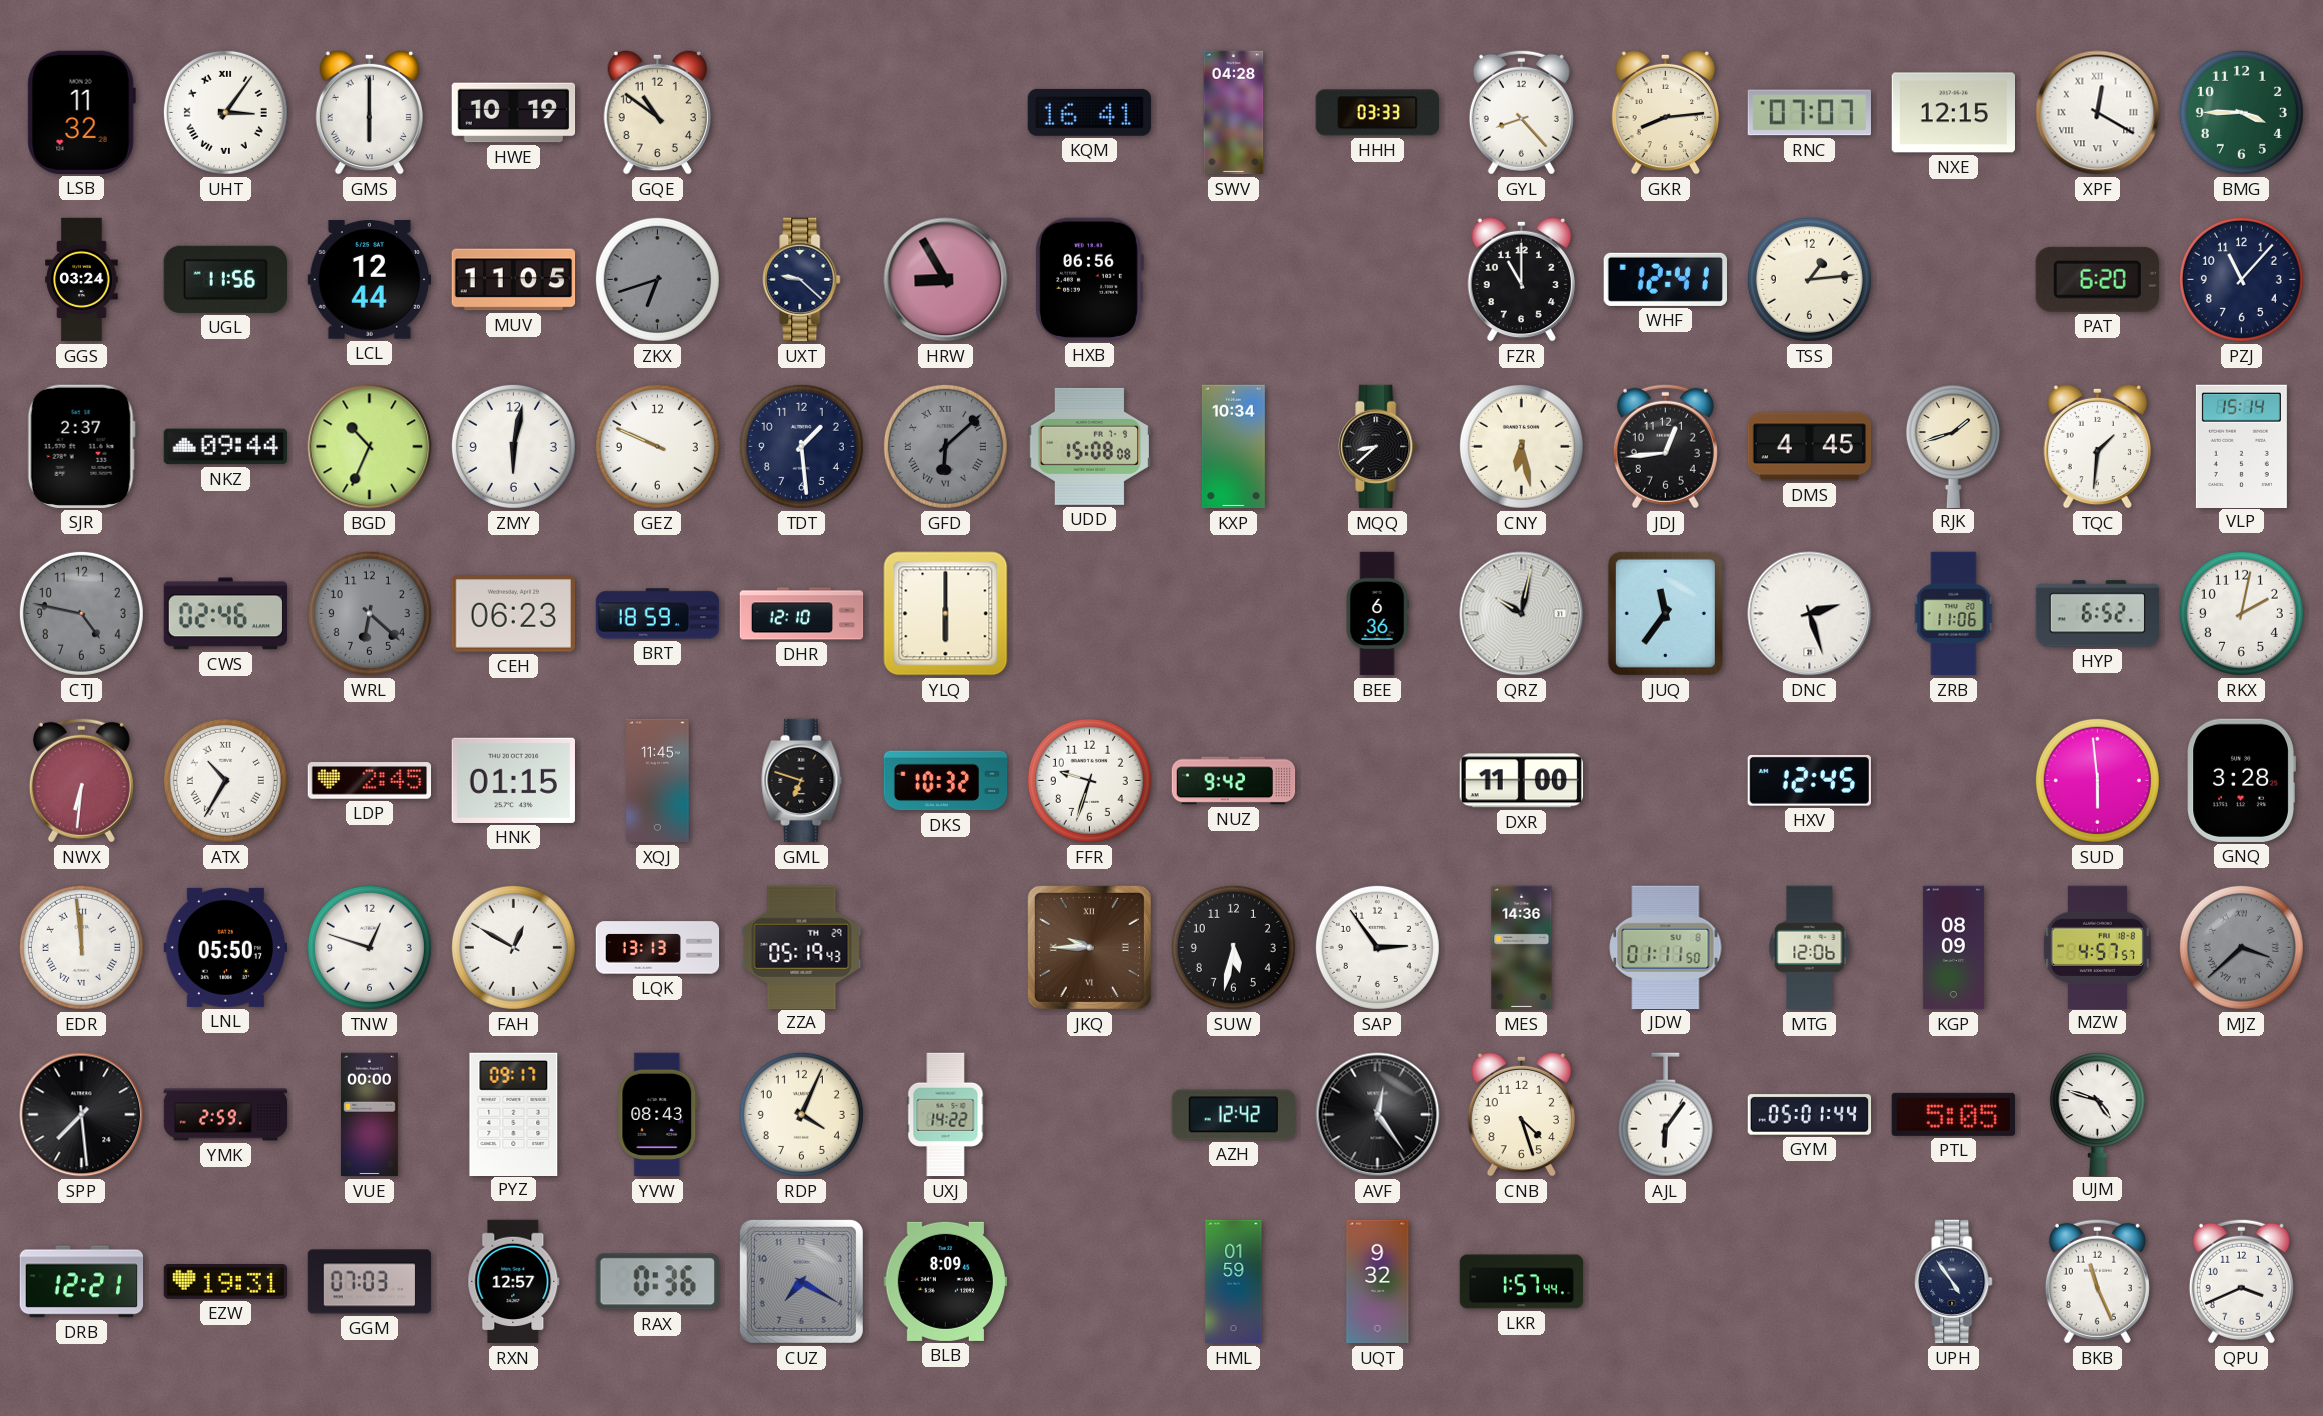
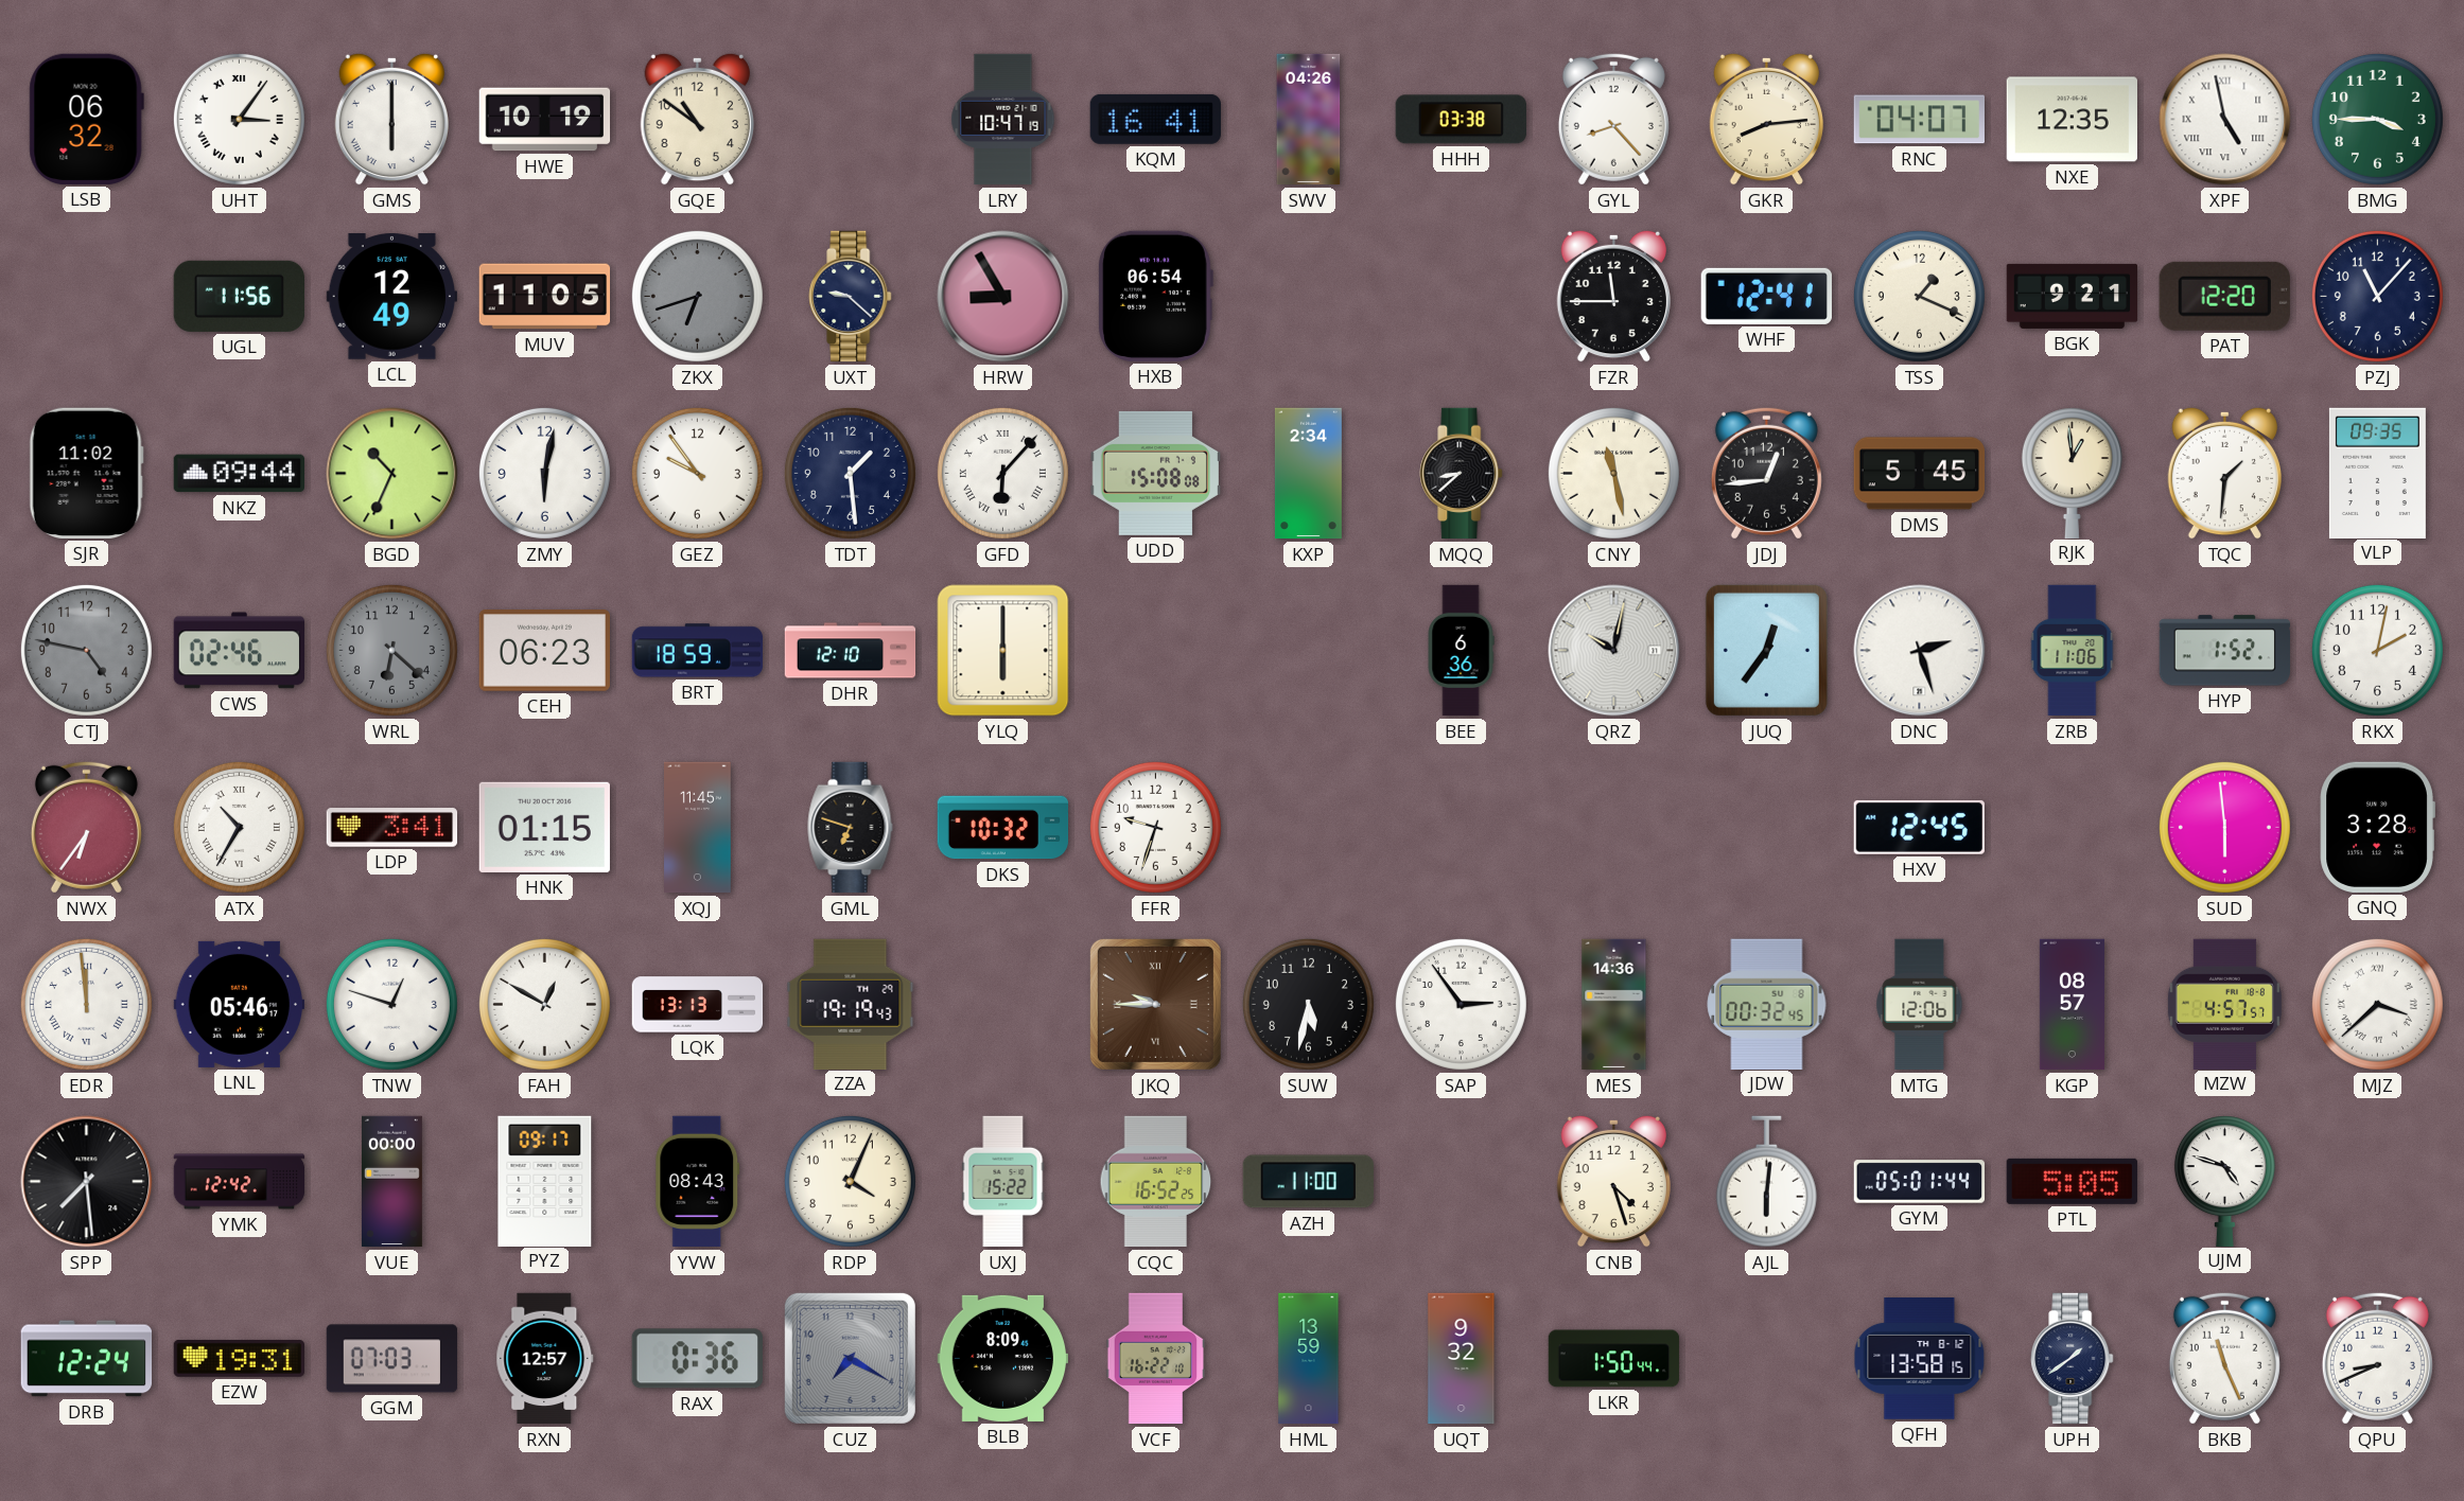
LSB: 11:32 -> 06:32 (86, 119)
LRY: none -> 10:47 (1003, 120)
SWV: 04:28 -> 04:26 (1309, 120)
HHH: 03:33 -> 03:38 (1461, 120)
RNC: 07:07 -> 04:07 (1919, 120)
NXE: 12:15 -> 12:35 (2072, 120)
XPF: 12:20 -> 4:58 (2225, 120)
GGS: 03:24 -> none (82, 280)
LCL: 12:44 -> 12:49 (391, 297)
HXB: 06:56 -> 06:54 (1155, 296)
FZR: 11:00 -> 11:45 (1613, 296)
TSS: 1:14 -> 1:19 (1919, 296)
BGK: none -> 9:21 (2073, 296)
PAT: 6:20 -> 12:20 (2224, 296)
SJR: 2:37 -> 11:02 (86, 473)
GEZ: 9:49 -> 9:54 (697, 473)
GFD: 6:08 -> 6:07 (1002, 473)
GFD dial: grey -> white (1002, 473)
KXP: 10:34 -> 2:34 (1308, 474)
CNY: 6:28 -> 11:28 (1613, 473)
DMS: 4:45 -> 5:45 (1920, 474)
RJK: 1:42 -> 12:59 (2072, 473)
VLP: 15:14 -> 09:35 (2377, 473)
JUQ: 11:36 -> 12:36 (1766, 650)
HYP: 6:52 -> 1:52 (2224, 651)
NWX: 6:31 -> 6:36 (86, 827)
LDP: 2:45 -> 3:41 (392, 828)
NUZ: 9:42 -> none (1234, 781)
DXR: 11:00 -> none (1521, 781)
LNL: 05:50 -> 05:46 (239, 1004)
ZZA: 05:19 -> 19:19 (851, 1004)
JDW: 01:11 -> 00:32 (1767, 1004)
KGP: 08:09 -> 08:57 (2072, 1005)
MJZ dial: grey -> white (2377, 1004)
YMK: 2:59 -> 12:42 (240, 1182)
UXJ: 14:22 -> 15:22 (1003, 1182)
CQC: none -> 16:52 (1156, 1182)
AZH: 12:42 -> 11:00 (1308, 1182)
AVF: 12:24 -> none (1378, 1115)
AJL: 6:06 -> 6:01 (1766, 1182)
DRB: 12:21 -> 12:24 (87, 1359)
VCF: none -> 16:22 (1156, 1359)
HML: 01:59 -> 13:59 (1309, 1359)
LKR: 1:57 -> 1:50 (1614, 1359)
QFH: none -> 13:58 (1920, 1359)
UPH: 4:54 -> 1:39 (2073, 1359)
QPU: 3:41 -> 8:41 (2377, 1358)
